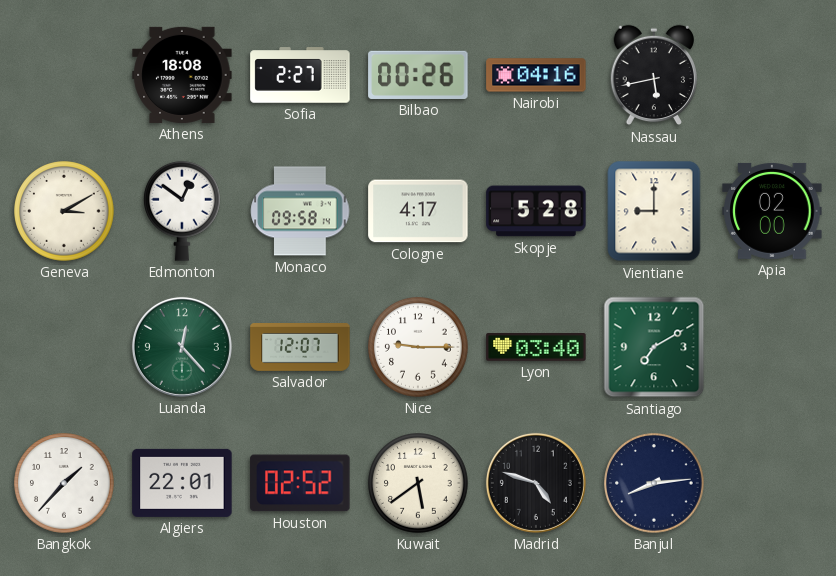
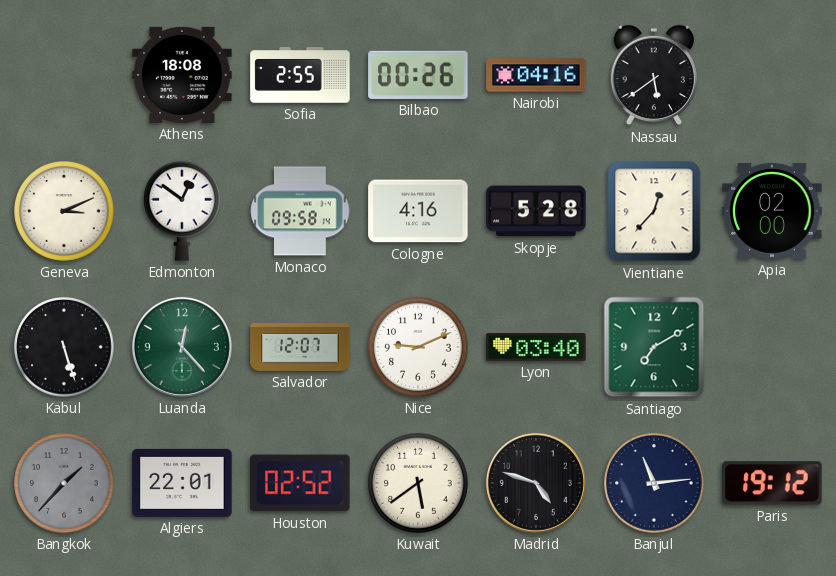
Sofia: 2:27 -> 2:55 (300, 75)
Nassau: 5:43 -> 5:39 (654, 75)
Geneva: 3:10 -> 3:11 (64, 211)
Cologne: 4:17 -> 4:16 (418, 211)
Vientiane: 9:00 -> 12:37 (654, 211)
Kabul: none -> 5:27 (64, 347)
Nice: 9:15 -> 9:11 (418, 347)
Bangkok dial: white -> grey (64, 483)
Banjul: 8:14 -> 11:14 (654, 483)
Paris: none -> 19:12 (772, 483)
